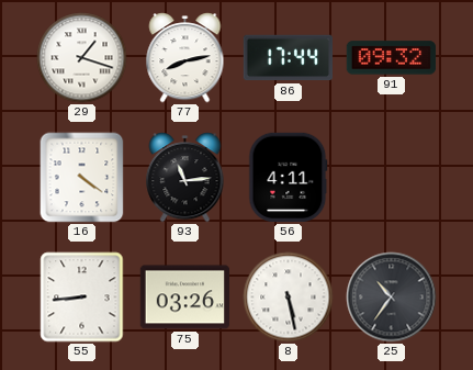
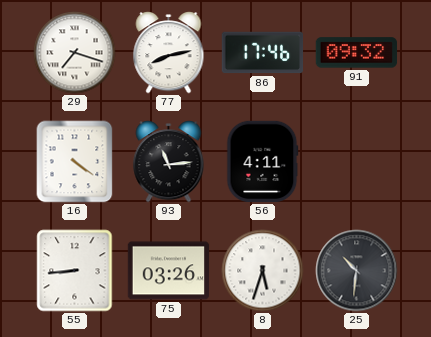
29: 1:18 -> 7:18 (75, 53)
86: 17:44 -> 17:46 (263, 53)
8: 5:28 -> 5:33 (263, 271)
25: 10:36 -> 10:31 (357, 271)
